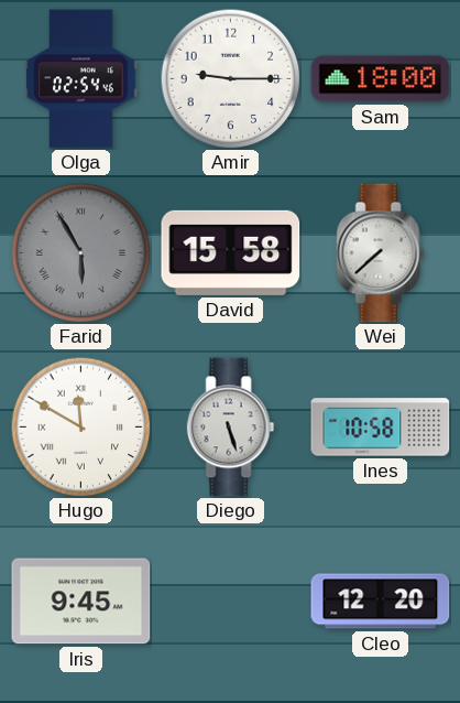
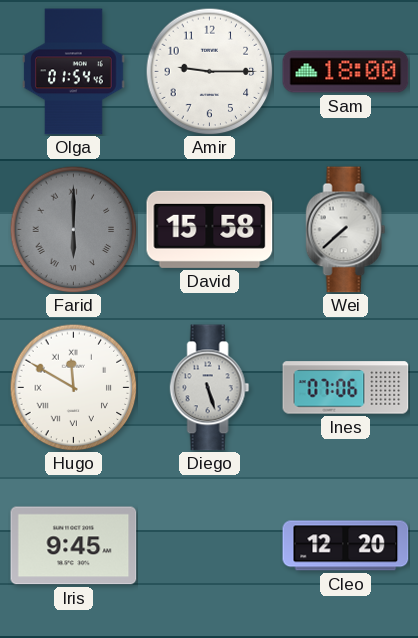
Olga: 02:54 -> 01:54 (74, 72)
Farid: 5:55 -> 6:00 (73, 229)
Ines: 10:58 -> 07:06 (346, 388)
